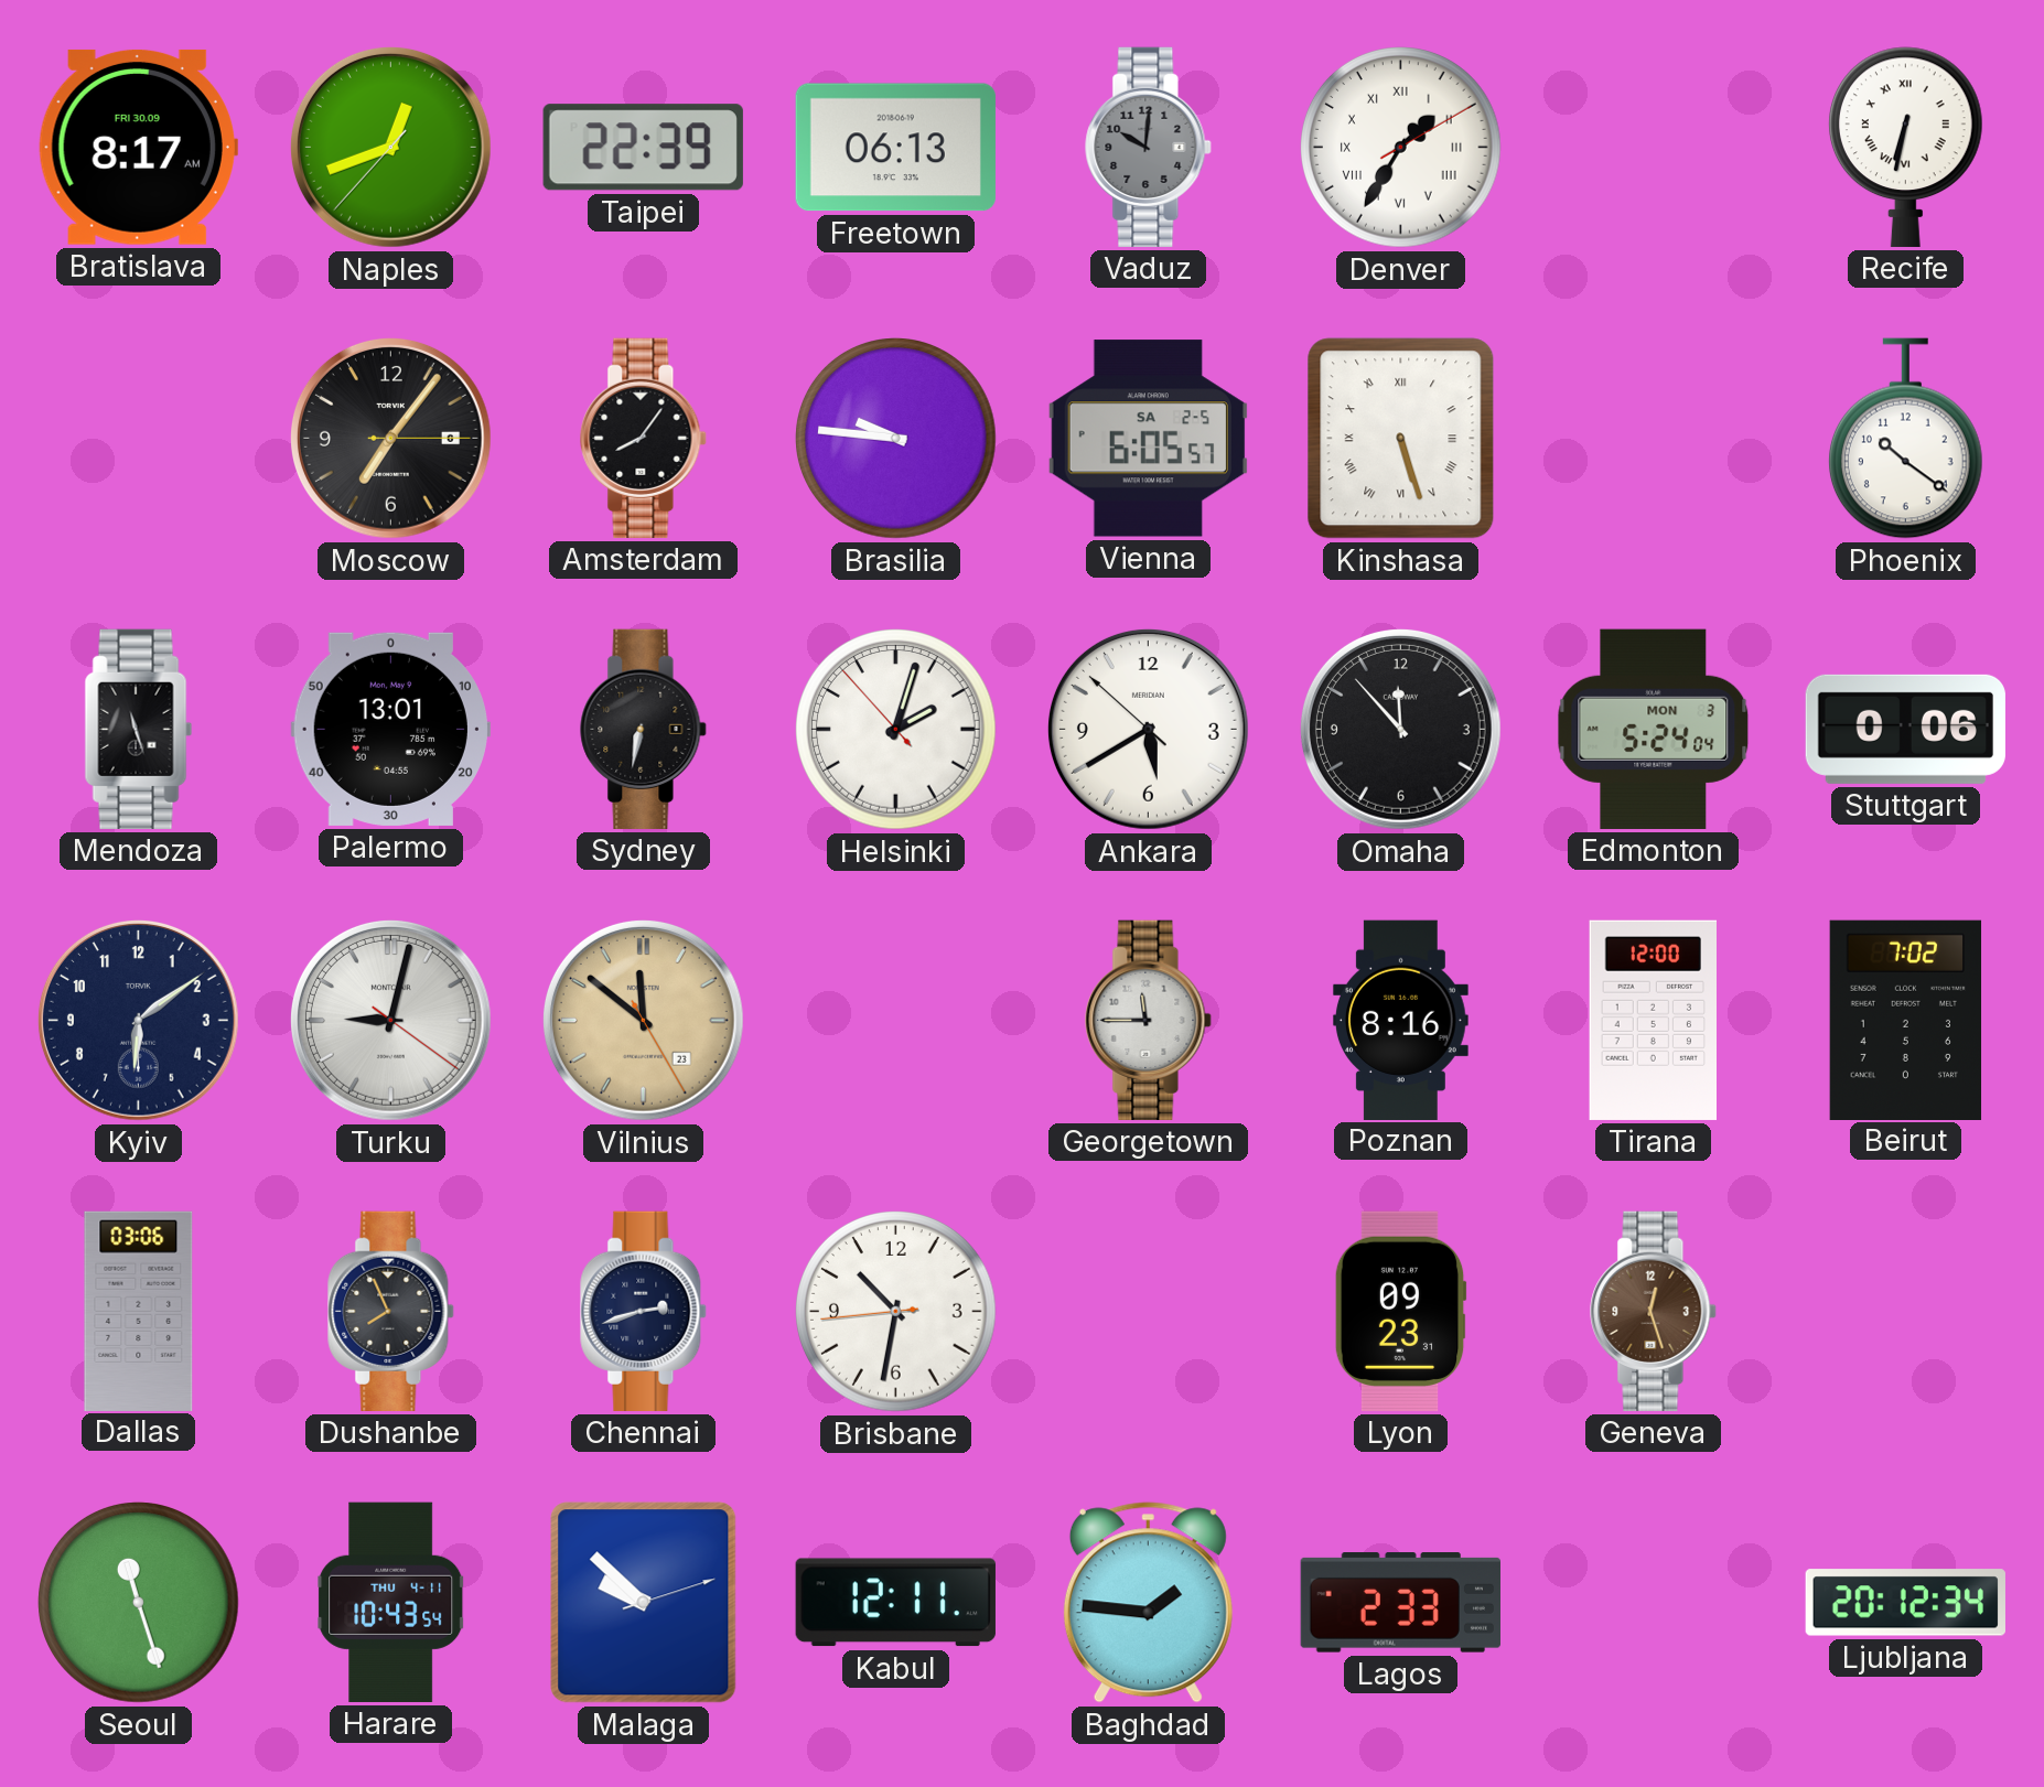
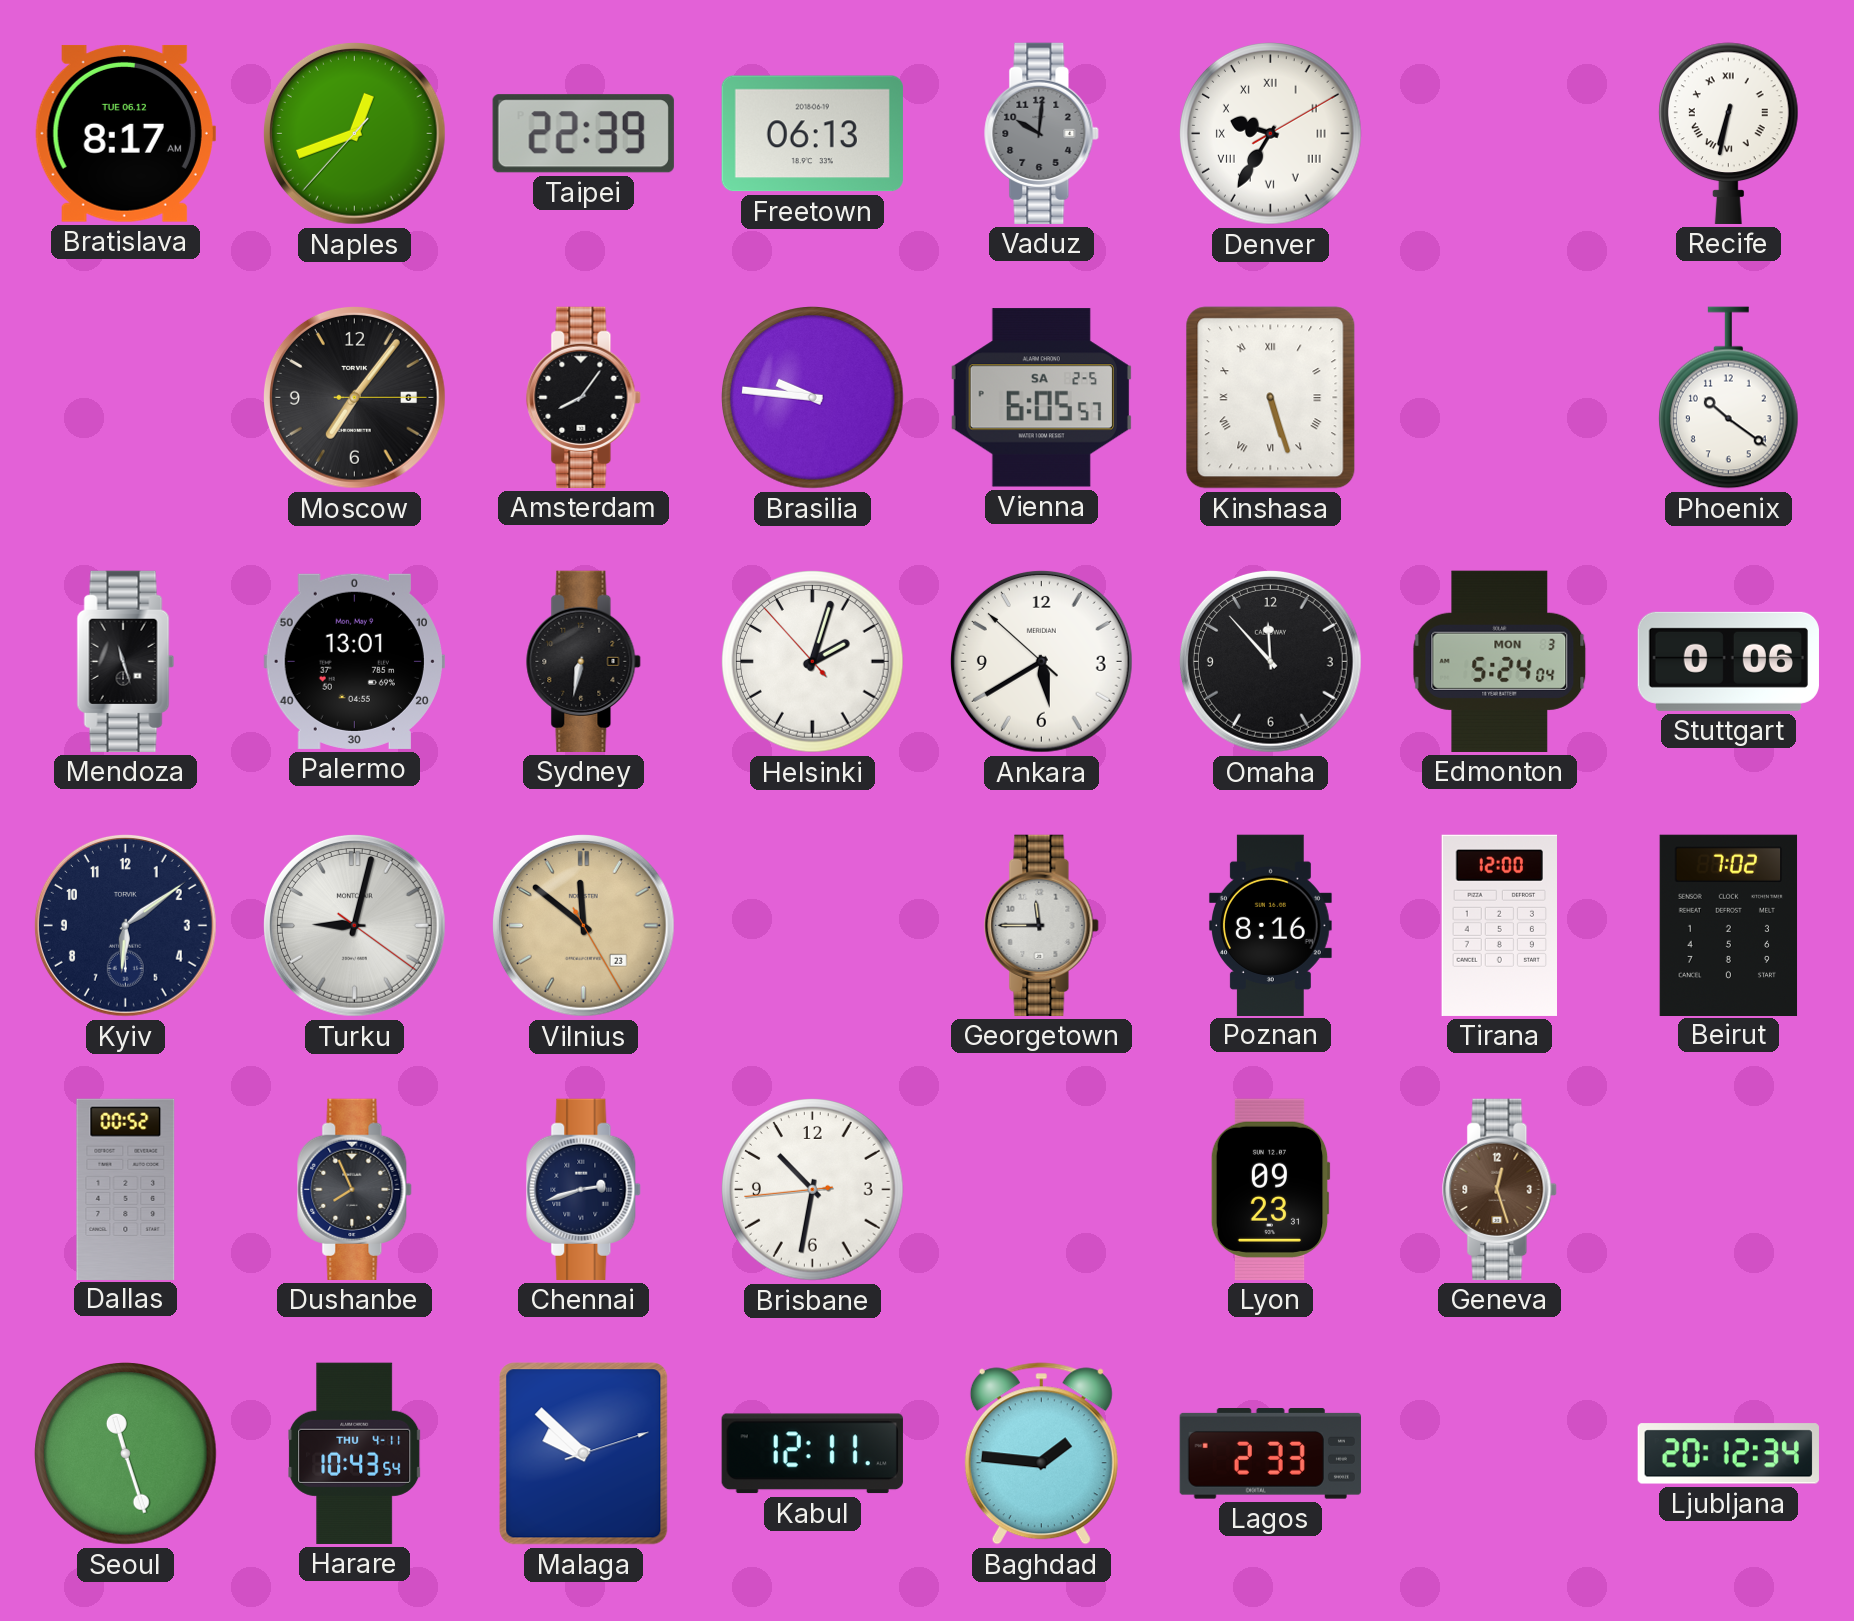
Bratislava date: FRI 30.09 -> TUE 06.12 (125, 133)
Denver: 1:35 -> 9:35 (1271, 134)
Dallas: 03:06 -> 00:52 (126, 1189)
